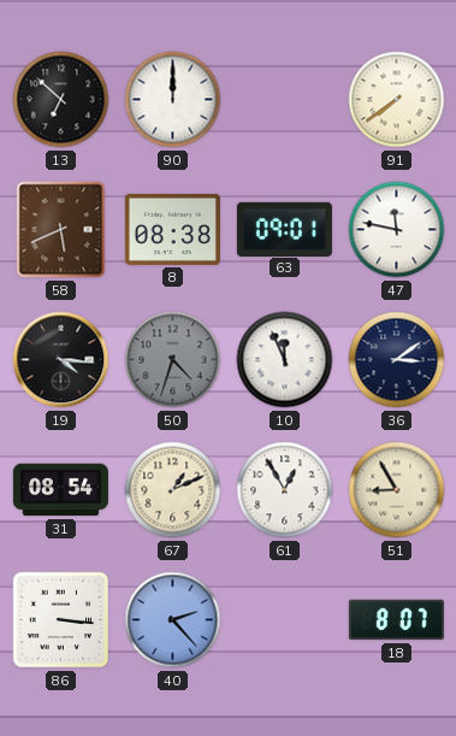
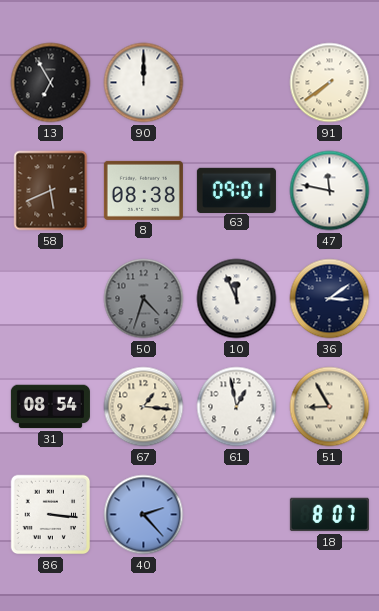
13: 6:52 -> 6:55 (51, 83)
19: 4:16 -> none (61, 360)
67: 1:11 -> 1:16 (144, 407)
61: 12:55 -> 12:58 (237, 407)
